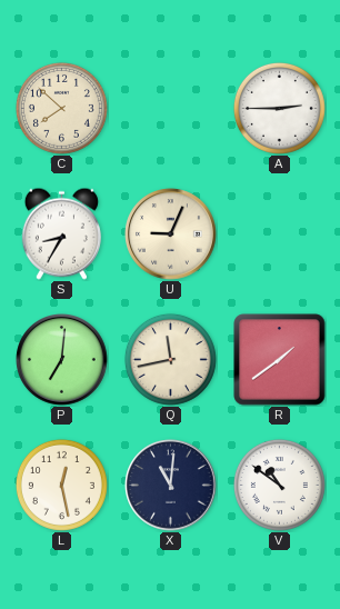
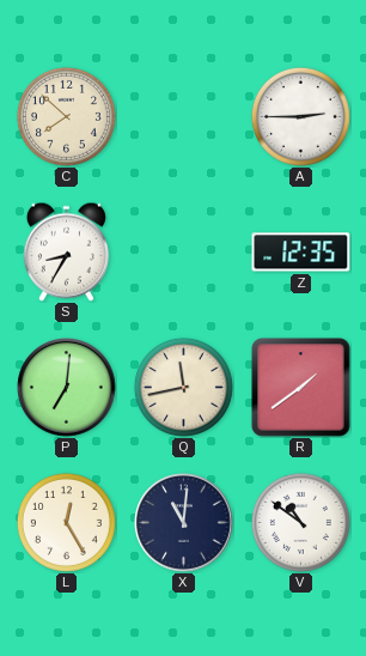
U: 9:04 -> none (171, 234)
Z: none -> 12:35 (301, 253)
L: 12:28 -> 12:25 (66, 522)
